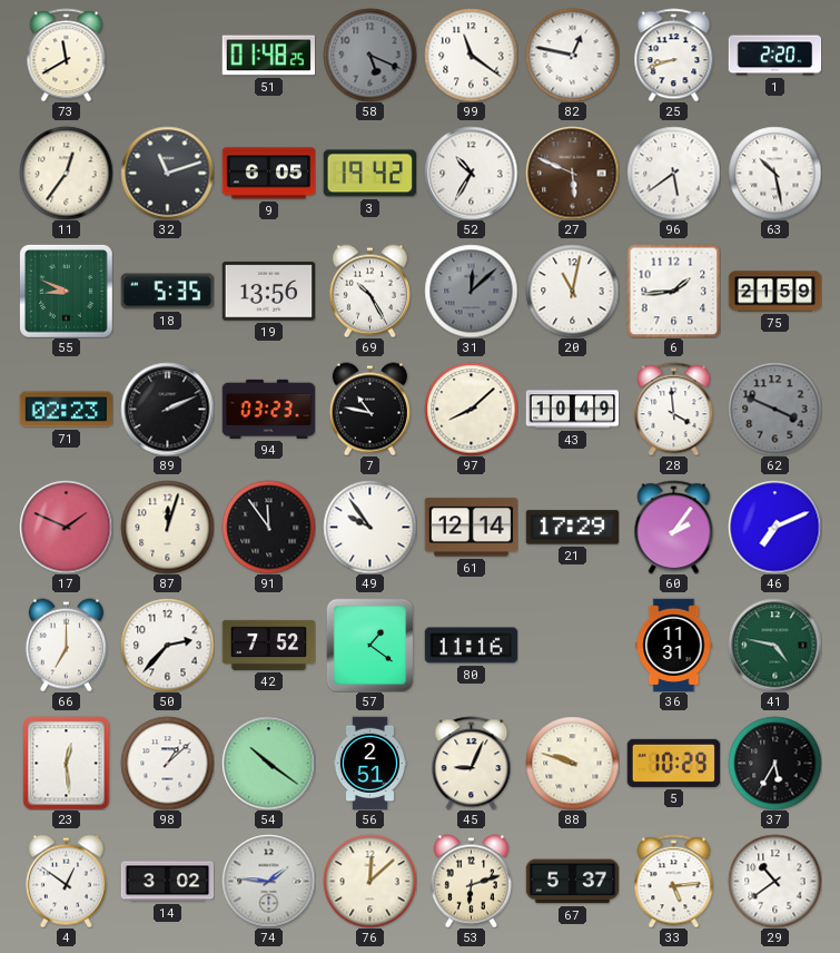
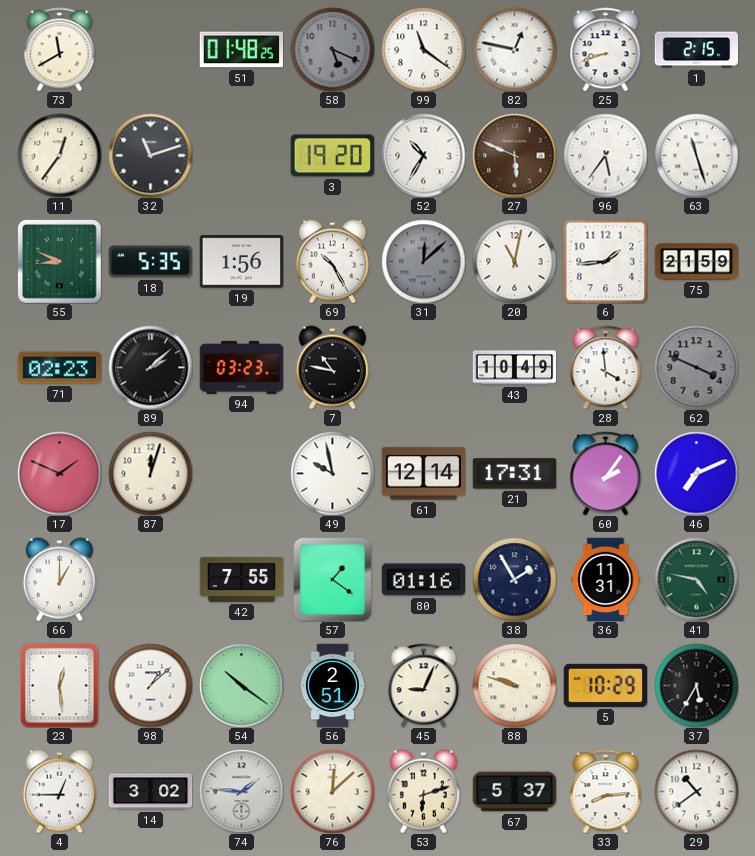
1: 2:20 -> 2:15 (696, 50)
9: 6:05 -> none (268, 174)
3: 19:42 -> 19:20 (332, 156)
96: 5:39 -> 5:36 (605, 155)
63: 10:28 -> 11:27 (696, 155)
19: 13:56 -> 1:56 (241, 262)
89: 2:11 -> 2:08 (150, 367)
97: 8:08 -> none (471, 409)
91: 11:54 -> none (268, 527)
49: 9:54 -> 9:58 (332, 473)
21: 17:29 -> 17:31 (514, 474)
66: 7:00 -> 1:00 (59, 579)
50: 2:37 -> none (167, 645)
42: 7:52 -> 7:55 (241, 579)
80: 11:16 -> 01:16 (423, 580)
38: none -> 1:55 (514, 579)
4: 12:51 -> 12:45 (59, 791)
33: 5:14 -> 8:14 (606, 791)
